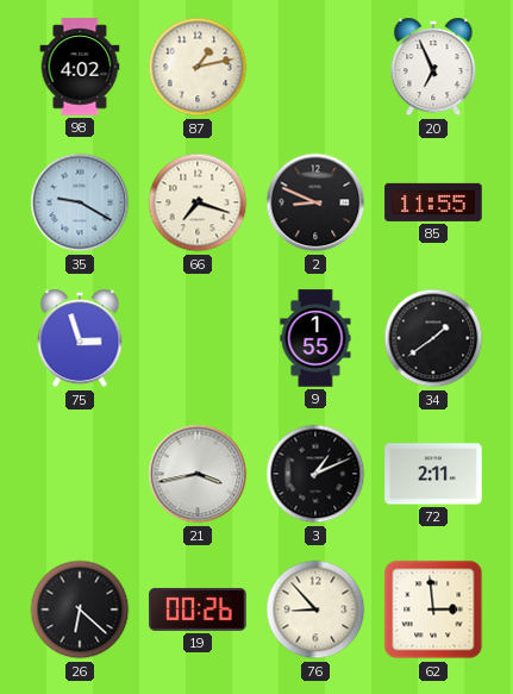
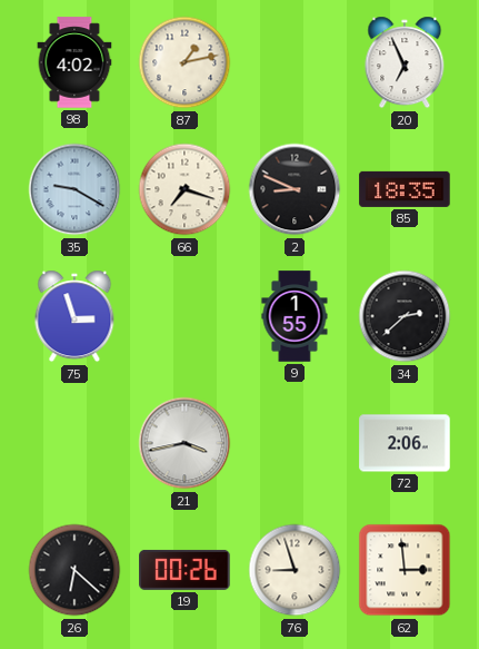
85: 11:55 -> 18:35 (405, 189)
34: 1:39 -> 2:38 (405, 316)
3: 1:11 -> none (315, 474)
72: 2:11 -> 2:06 (405, 443)
76: 8:53 -> 8:57 (295, 570)
